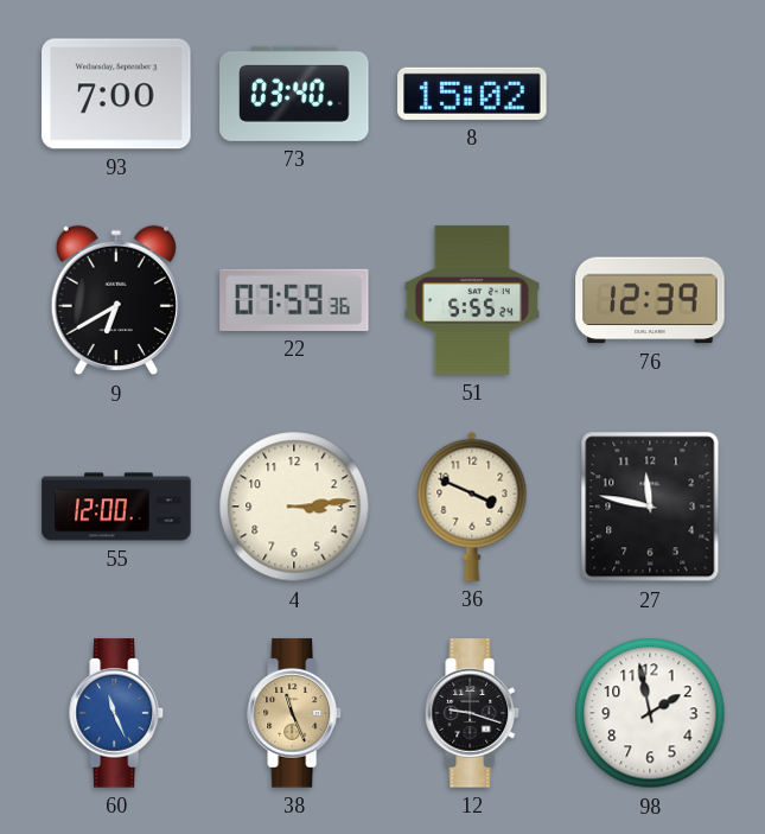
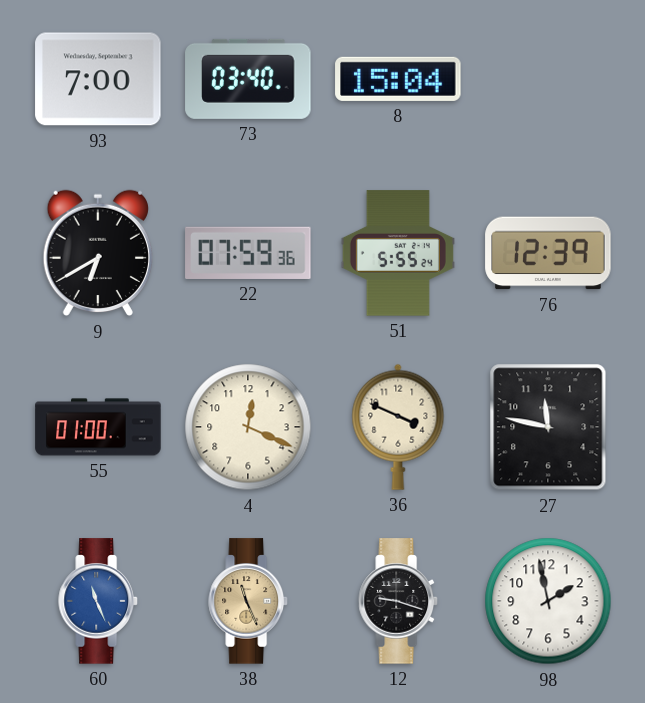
8: 15:02 -> 15:04 (398, 79)
55: 12:00 -> 01:00 (98, 427)
4: 3:14 -> 12:19 (248, 427)
